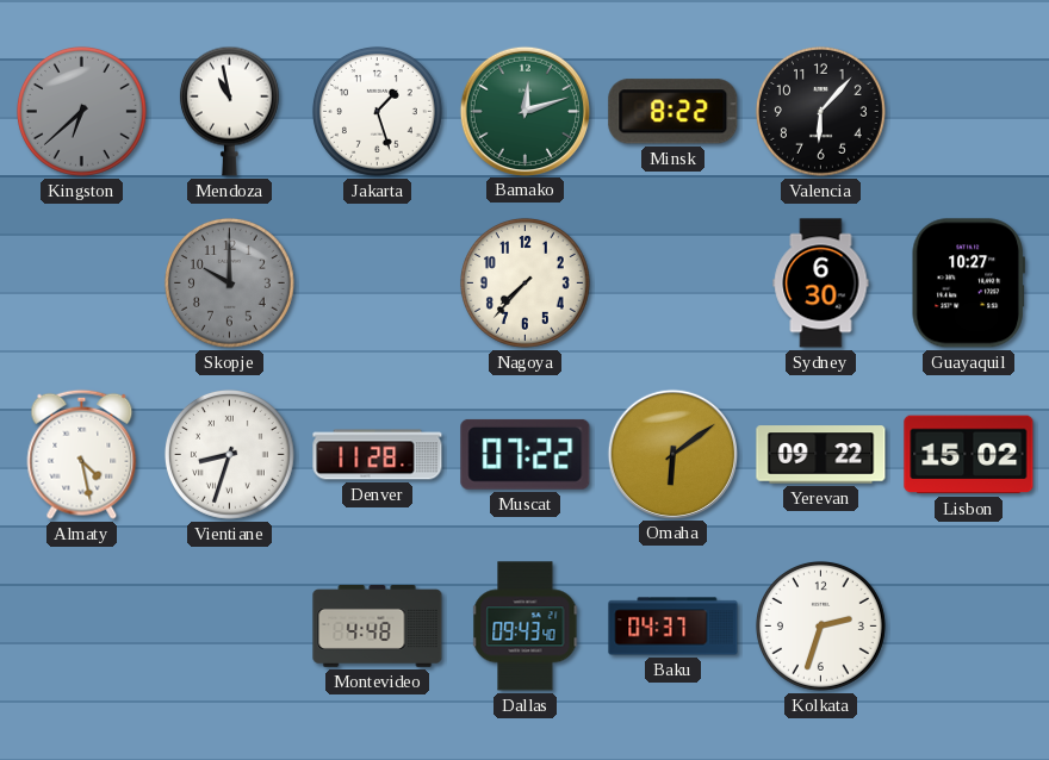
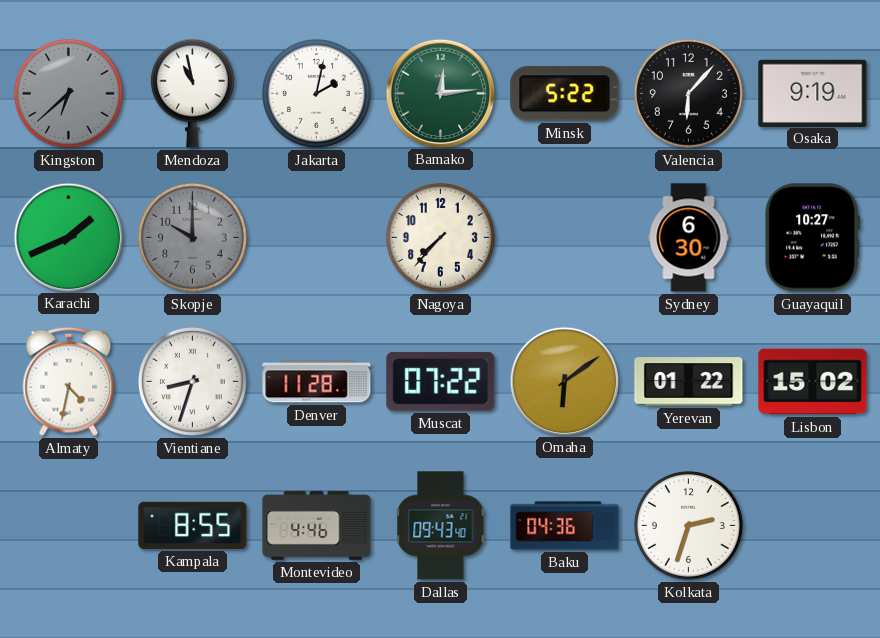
Jakarta: 1:27 -> 2:02 (316, 93)
Bamako: 12:12 -> 12:14 (440, 93)
Minsk: 8:22 -> 5:22 (565, 94)
Osaka: none -> 9:19 (813, 93)
Karachi: none -> 1:41 (68, 237)
Almaty: 4:28 -> 4:32 (69, 381)
Yerevan: 09:22 -> 01:22 (689, 382)
Kampala: none -> 8:55 (193, 525)
Montevideo: 4:48 -> 4:46 (317, 526)
Baku: 04:37 -> 04:36 (565, 526)
